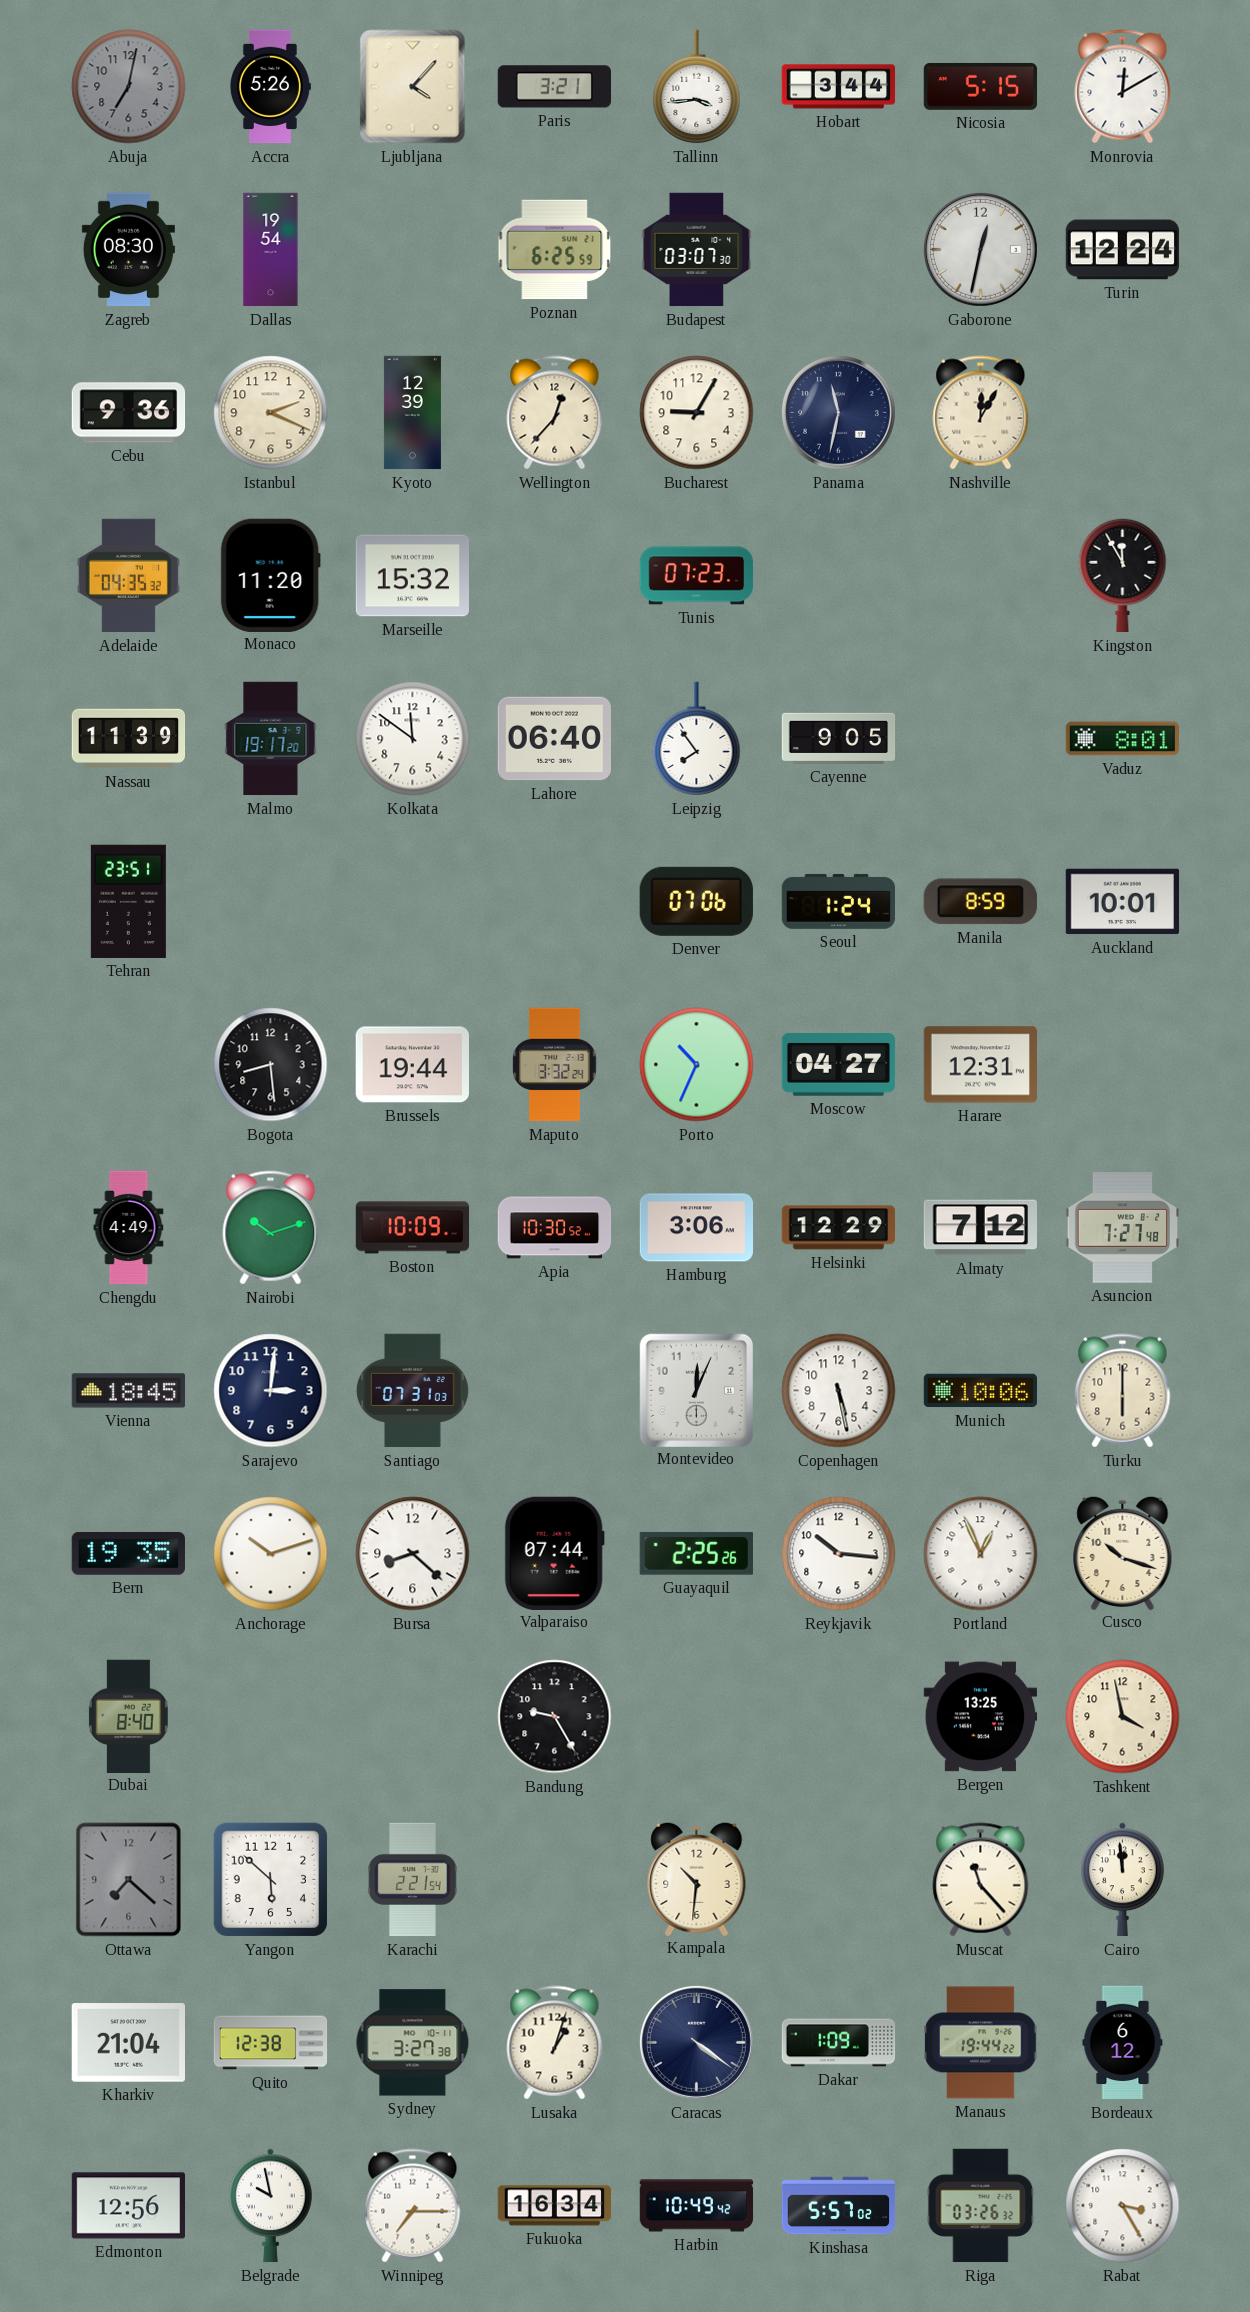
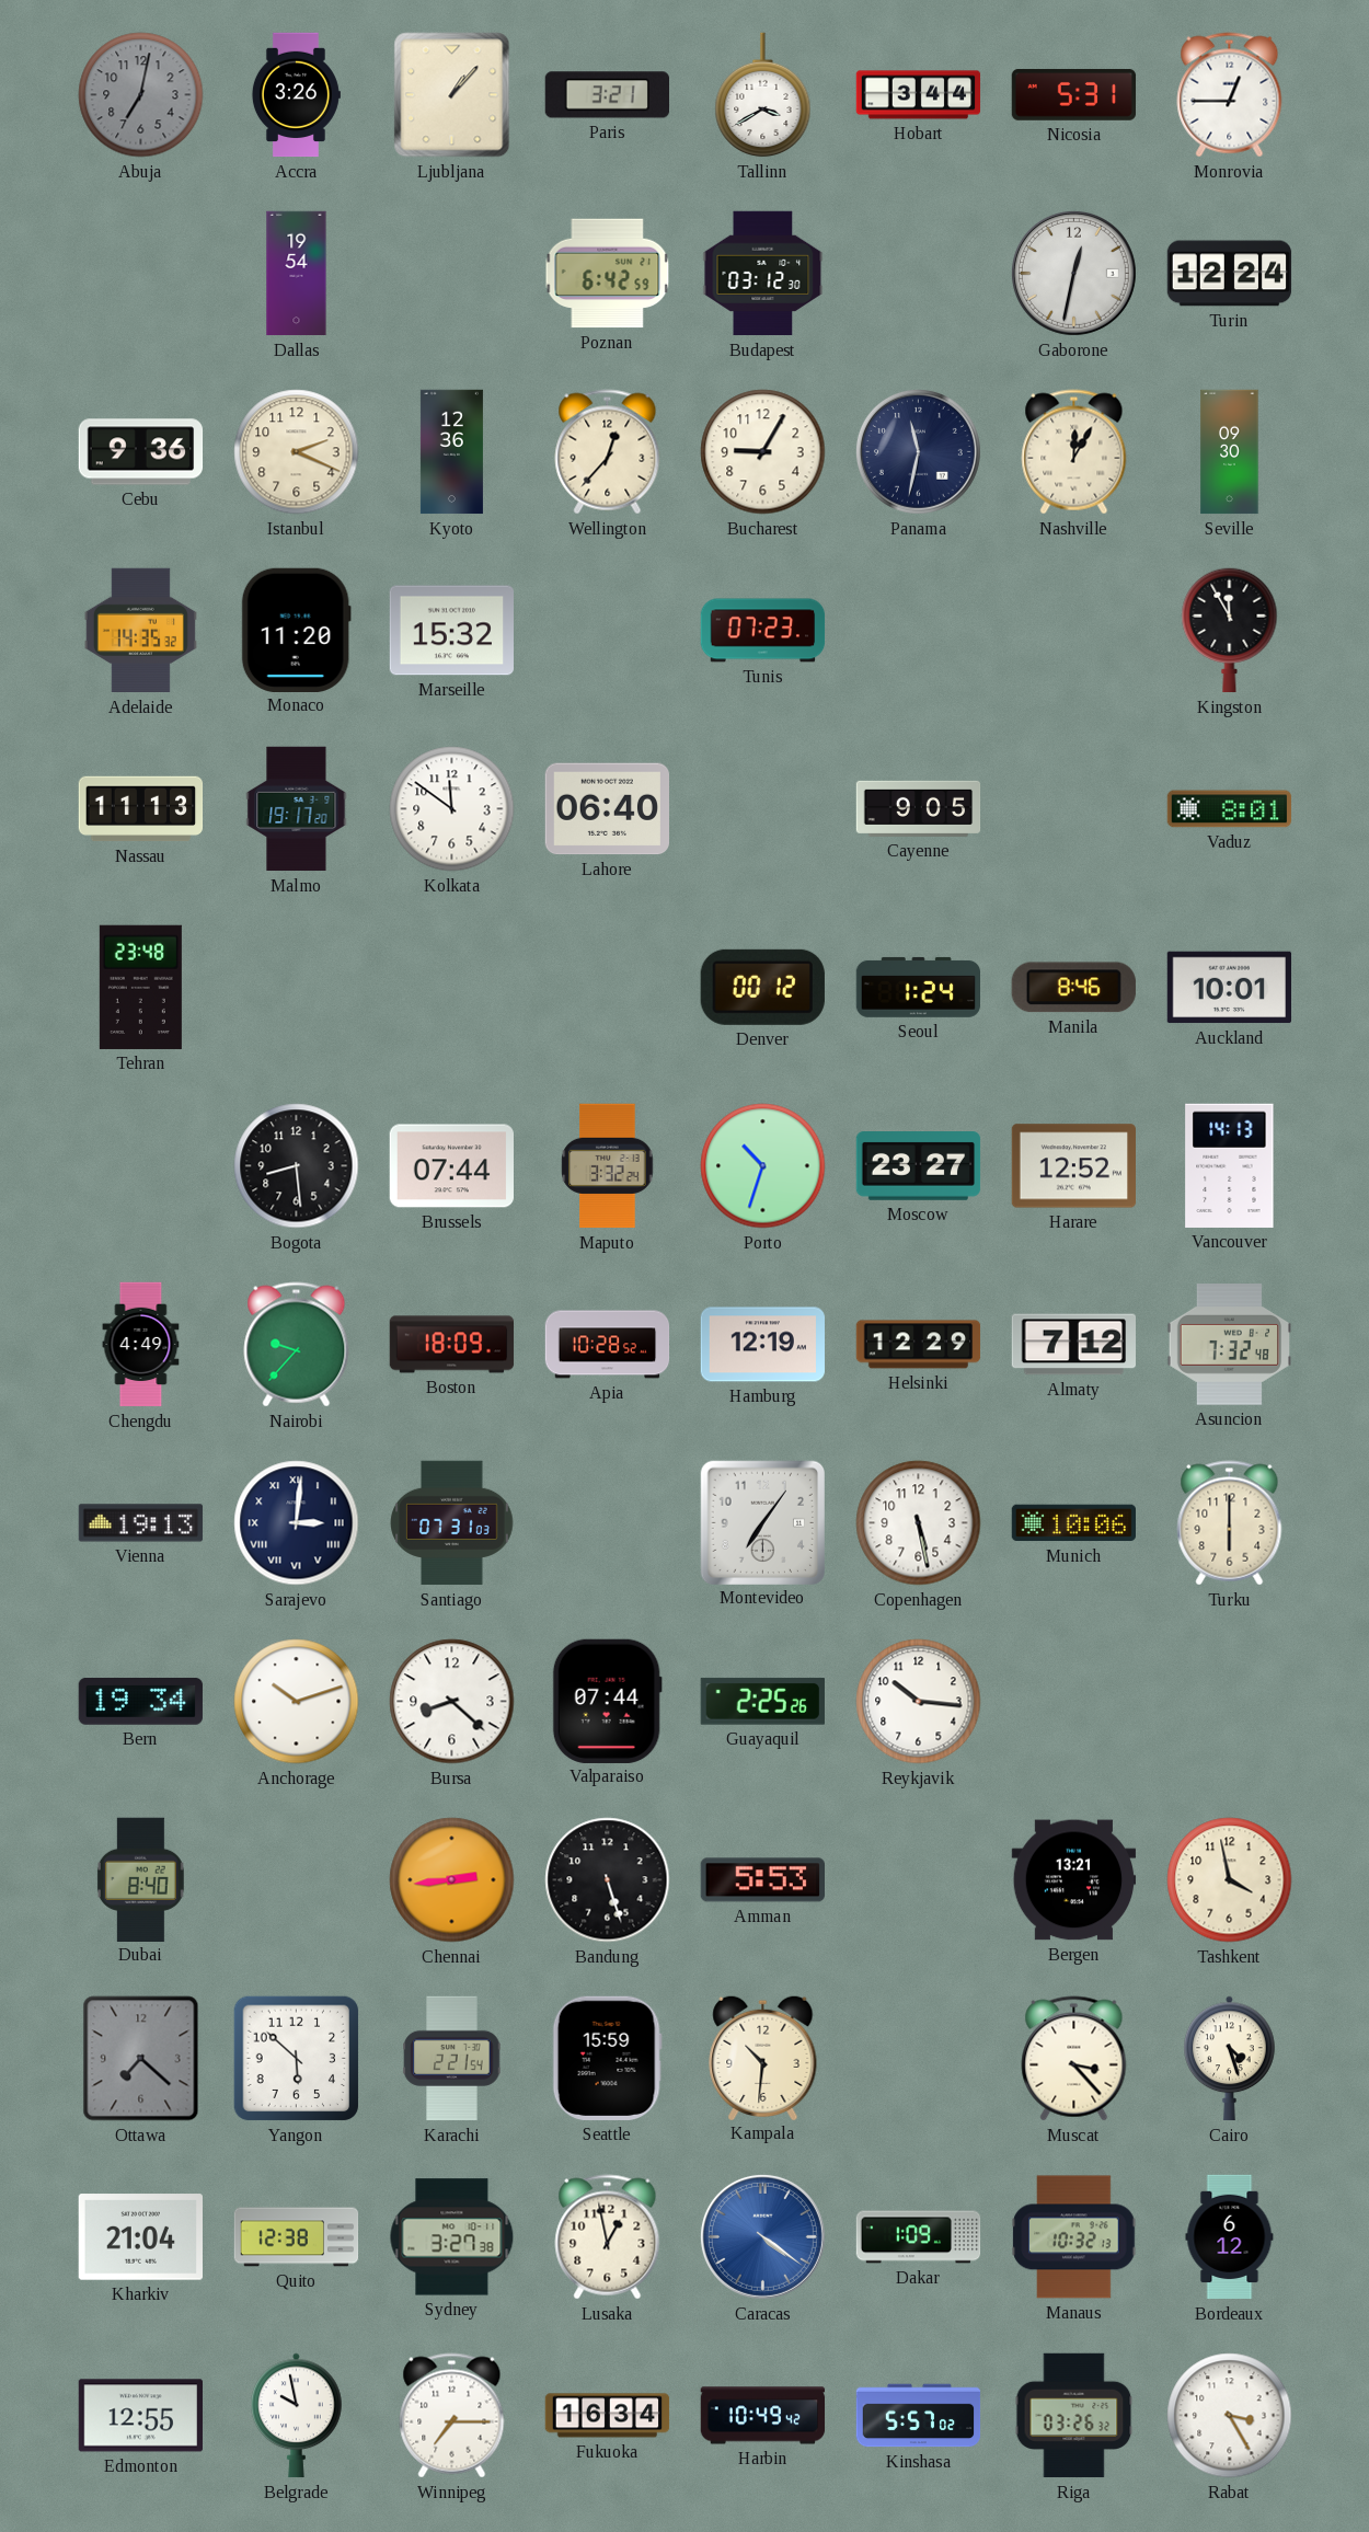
Accra: 5:26 -> 3:26 (296, 95)
Ljubljana: 4:07 -> 1:07 (452, 95)
Tallinn: 3:44 -> 3:40 (763, 95)
Nicosia: 5:15 -> 5:31 (1074, 94)
Monrovia: 12:10 -> 12:45 (1230, 95)
Zagreb: 08:30 -> none (128, 250)
Poznan: 6:25 -> 6:42 (608, 274)
Budapest: 03:07 -> 03:12 (763, 274)
Kyoto: 12:39 -> 12:36 (451, 452)
Seville: none -> 09:30 (1230, 452)
Adelaide: 04:35 -> 14:35 (140, 631)
Nassau: 11:39 -> 11:13 (141, 809)
Leipzig: 7:54 -> none (697, 739)
Tehran: 23:51 -> 23:48 (140, 987)
Denver: 07:06 -> 00:12 (762, 987)
Manila: 8:59 -> 8:46 (1073, 988)
Brussels: 19:44 -> 07:44 (451, 1166)
Porto: 10:34 -> 10:33 (763, 1166)
Moscow: 04:27 -> 23:27 (919, 1166)
Harare: 12:31 -> 12:52 (1073, 1166)
Vancouver: none -> 14:13 (1230, 1165)
Nairobi: 10:12 -> 9:37 (297, 1345)
Boston: 10:09 -> 18:09 (452, 1345)
Apia: 10:30 -> 10:28 (608, 1345)
Hamburg: 3:06 -> 12:19 (763, 1345)
Asuncion: 7:27 -> 7:32 (1230, 1345)
Vienna: 18:45 -> 19:13 (141, 1523)
Sarajevo numerals: Arabic -> Roman (297, 1523)
Montevideo: 12:04 -> 7:06 (762, 1522)
Bern: 19:35 -> 19:34 (140, 1701)
Portland: 12:56 -> none (981, 1554)
Cusco: 10:18 -> none (1123, 1552)
Chennai: none -> 2:44 (452, 1880)
Bandung: 9:25 -> 5:27 (608, 1880)
Amman: none -> 5:53 (762, 1880)
Bergen: 13:25 -> 13:21 (1074, 1880)
Seattle: none -> 15:59 (607, 2058)
Muscat: 11:23 -> 3:23 (1074, 2059)
Cairo: 11:59 -> 4:27 (1230, 2059)
Lusaka: 1:03 -> 12:58 (608, 2237)
Caracas dial: navy -> blue (762, 2236)
Manaus: 19:44 -> 10:32 (1074, 2237)
Edmonton: 12:56 -> 12:55 (140, 2416)
